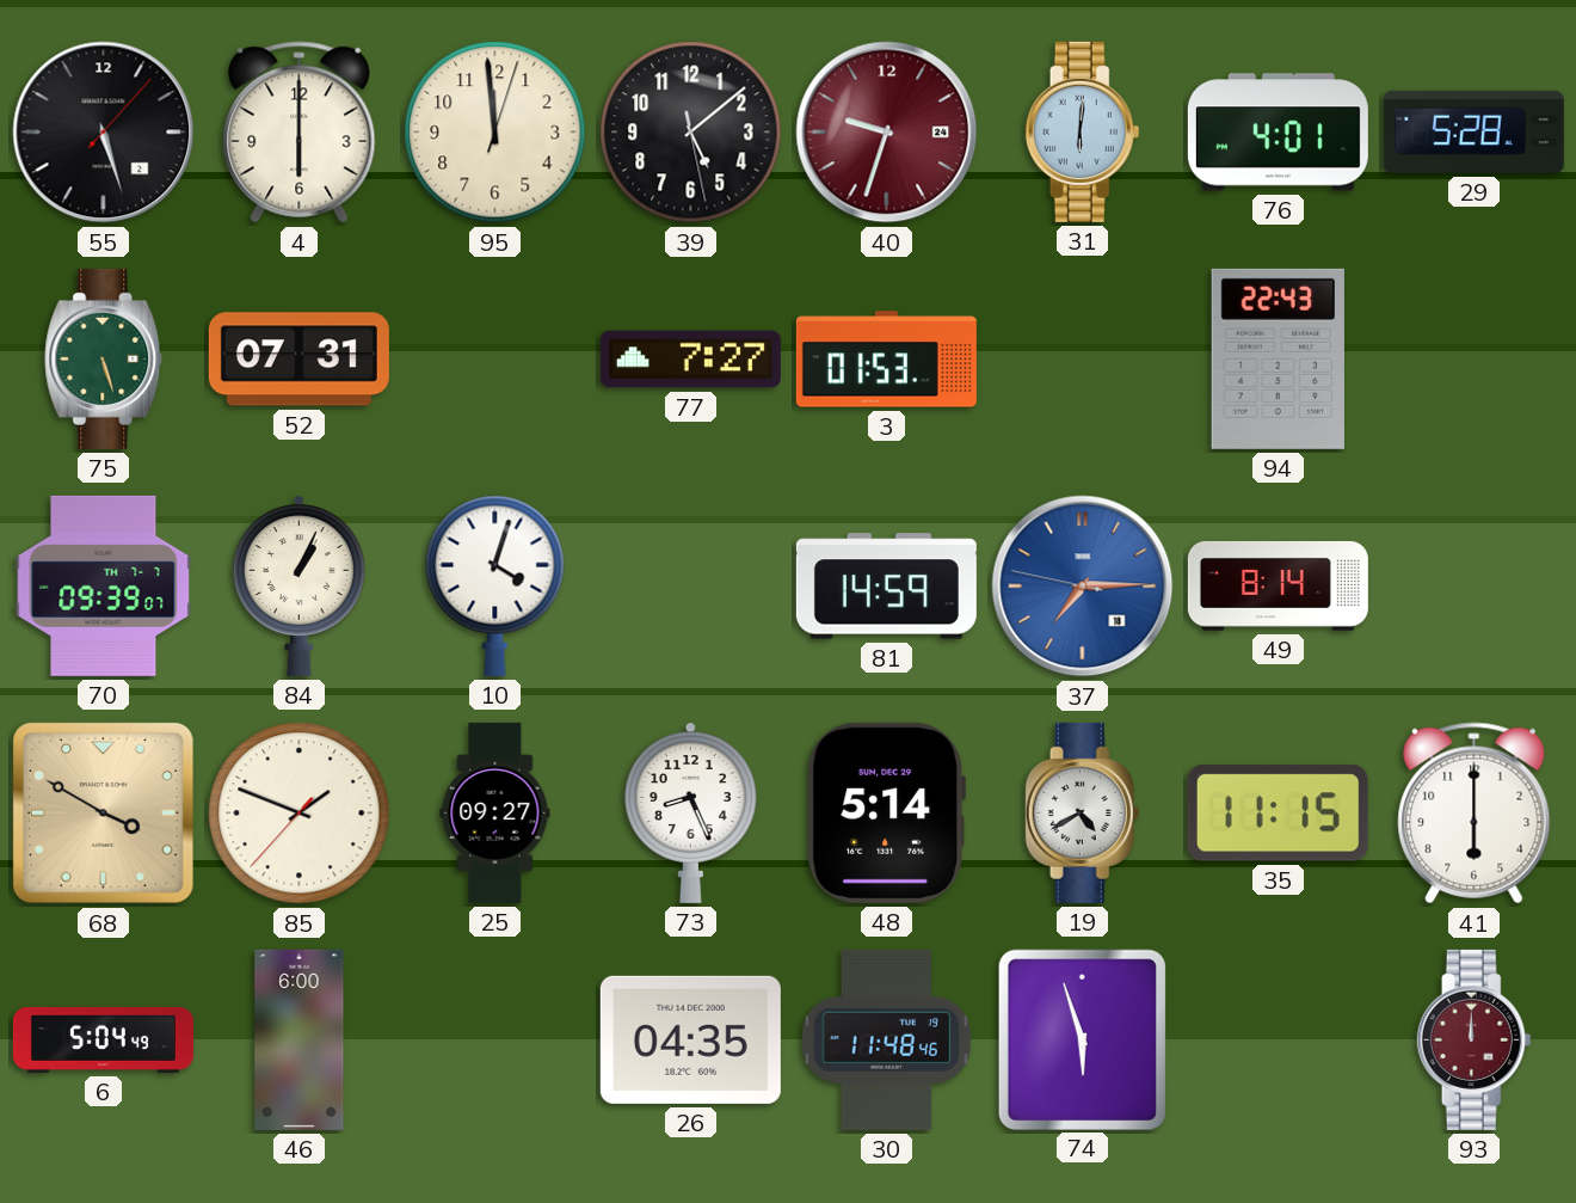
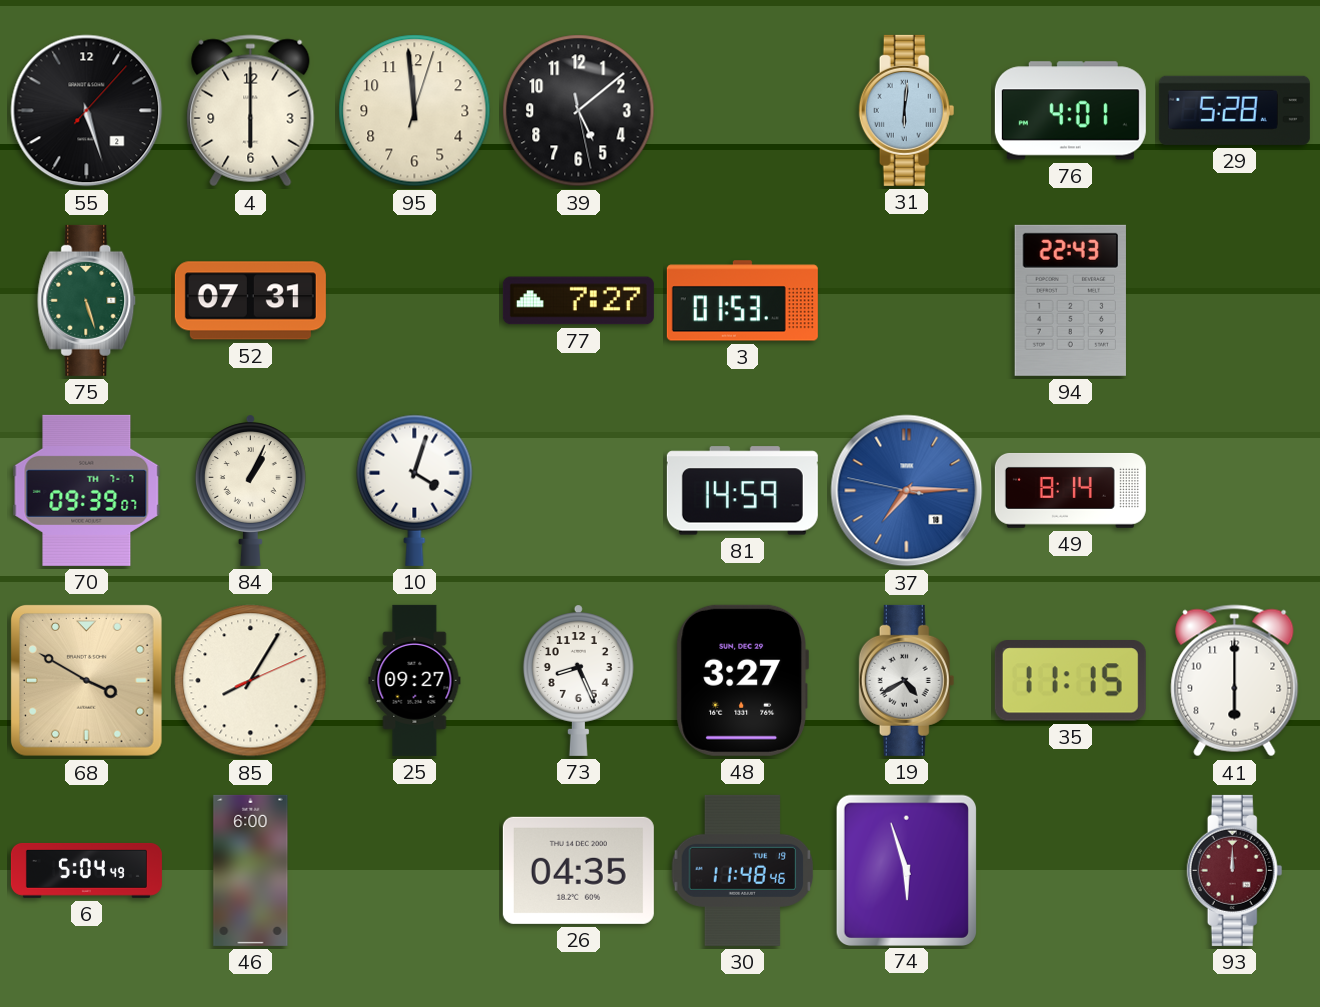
40: 9:33 -> none (887, 133)
85: 1:48 -> 8:05 (251, 681)
48: 5:14 -> 3:27 (742, 680)
